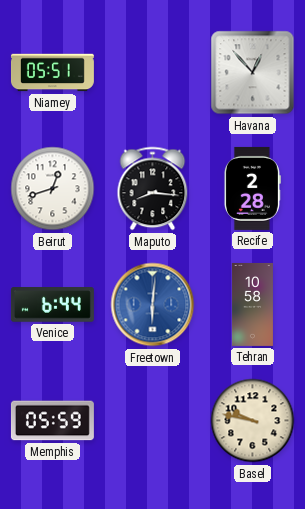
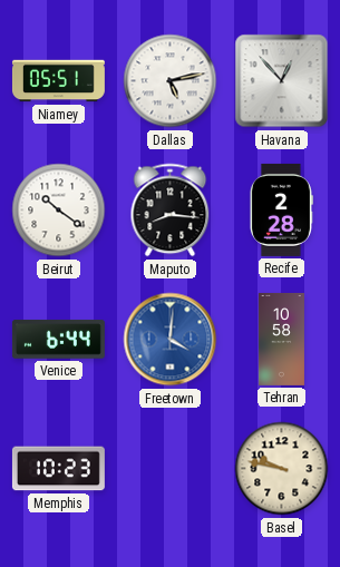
Dallas: none -> 5:13 (171, 81)
Beirut: 12:42 -> 10:21 (59, 211)
Freetown: 6:01 -> 4:01 (171, 340)
Memphis: 05:59 -> 10:23 (58, 469)
